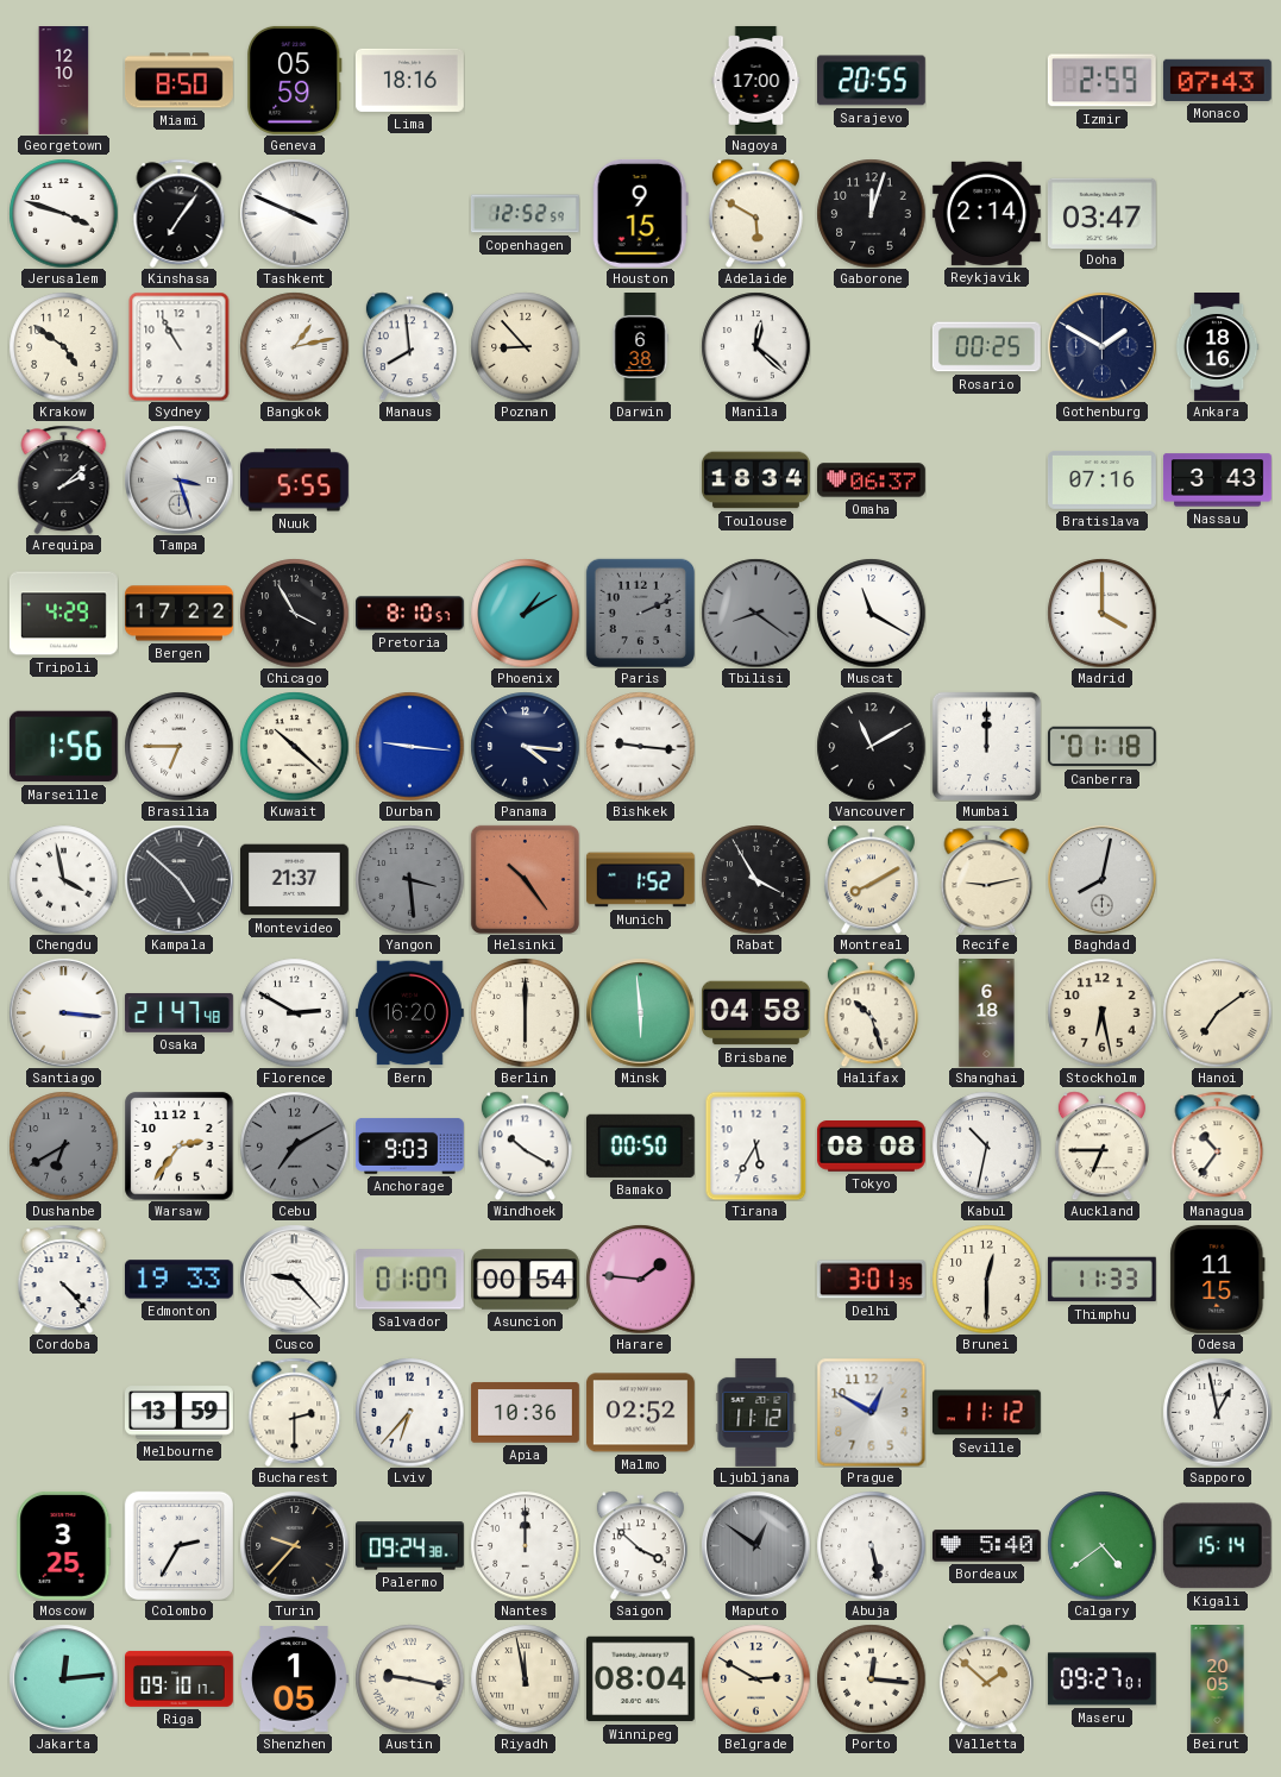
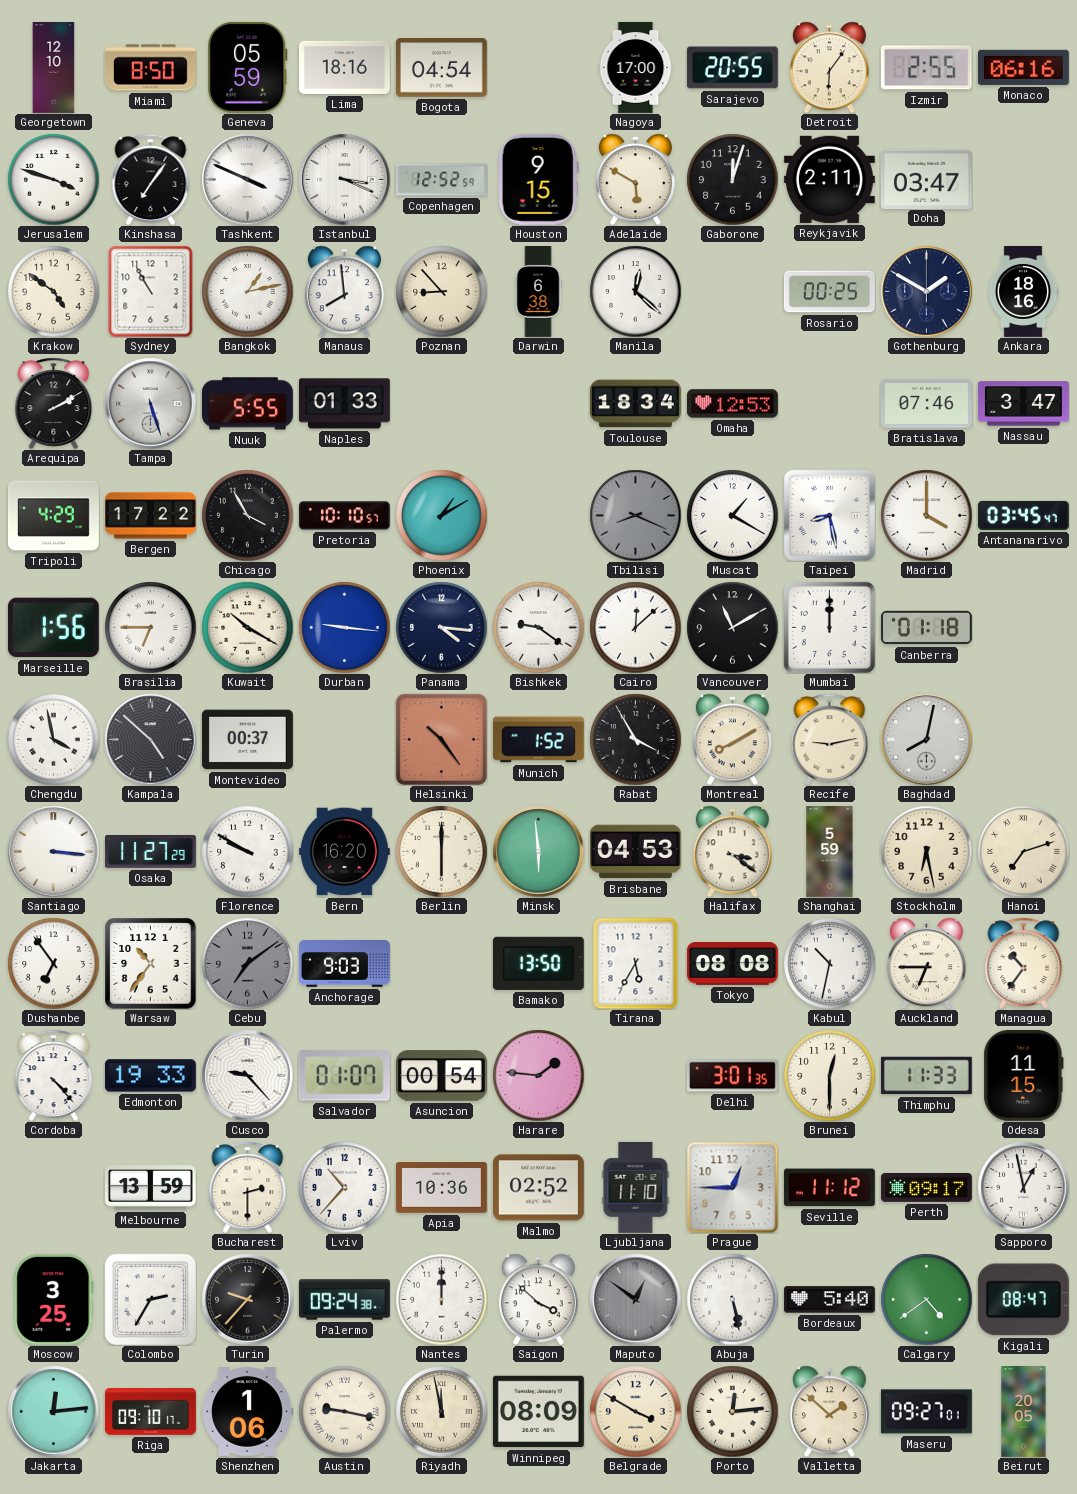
Bogota: none -> 04:54 (441, 68)
Detroit: none -> 6:06 (829, 67)
Izmir: 2:59 -> 2:55 (926, 68)
Monaco: 07:43 -> 06:16 (1023, 67)
Istanbul: none -> 3:19 (344, 179)
Reykjavik: 2:14 -> 2:11 (829, 179)
Arequipa: 2:08 -> 2:10 (54, 403)
Tampa: 3:27 -> 5:27 (150, 403)
Naples: none -> 01:33 (344, 404)
Omaha: 06:37 -> 12:53 (732, 404)
Bratislava: 07:16 -> 07:46 (926, 404)
Nassau: 3:43 -> 3:47 (1023, 404)
Pretoria: 8:10 -> 10:10 (345, 516)
Paris: 2:11 -> none (640, 613)
Tbilisi: 8:21 -> 8:19 (635, 515)
Muscat: 11:20 -> 1:20 (732, 515)
Taipei: none -> 8:28 (829, 515)
Antananarivo: none -> 03:45 (1023, 515)
Kuwait: 10:22 -> 10:20 (247, 627)
Bishkek: 9:16 -> 9:21 (538, 627)
Cairo: none -> 12:08 (635, 627)
Montevideo: 21:37 -> 00:37 (247, 740)
Yangon: 3:29 -> none (409, 879)
Osaka: 21:47 -> 11:27 (150, 851)
Florence: 2:50 -> 9:50 (247, 851)
Brisbane: 04:58 -> 04:53 (635, 852)
Halifax: 10:27 -> 3:21 (732, 851)
Shanghai: 6:18 -> 5:59 (830, 852)
Hanoi: 7:09 -> 7:12 (1023, 851)
Dushanbe: 6:40 -> 6:54 (53, 963)
Dushanbe dial: grey -> white (53, 963)
Warsaw: 2:36 -> 10:36 (150, 963)
Cebu: 7:10 -> 7:09 (247, 963)
Windhoek: 10:20 -> none (525, 1145)
Bamako: 00:50 -> 13:50 (538, 963)
Lviv: 6:37 -> 10:37 (344, 1187)
Ljubljana: 11:12 -> 11:10 (636, 1187)
Prague: 12:50 -> 12:45 (732, 1187)
Perth: none -> 09:17 (926, 1187)
Kigali: 15:14 -> 08:47 (1023, 1300)
Shenzhen: 1:05 -> 1:06 (247, 1412)
Winnipeg: 08:04 -> 08:09 (538, 1412)
Belgrade: 2:50 -> 3:50 (635, 1411)
Porto: 12:16 -> 12:14 (732, 1411)
